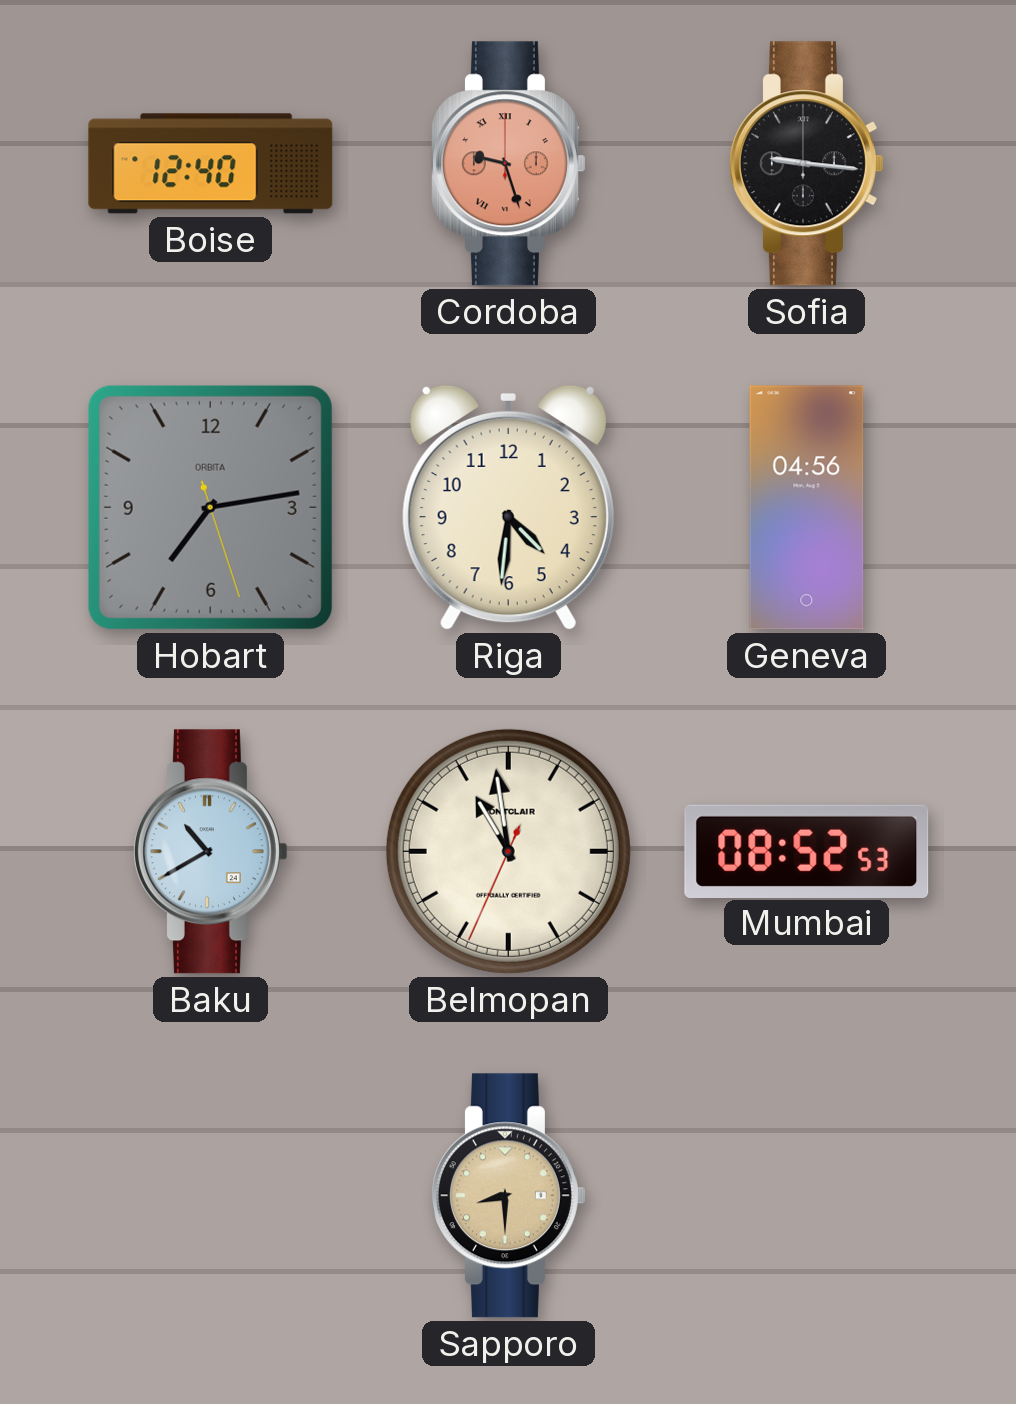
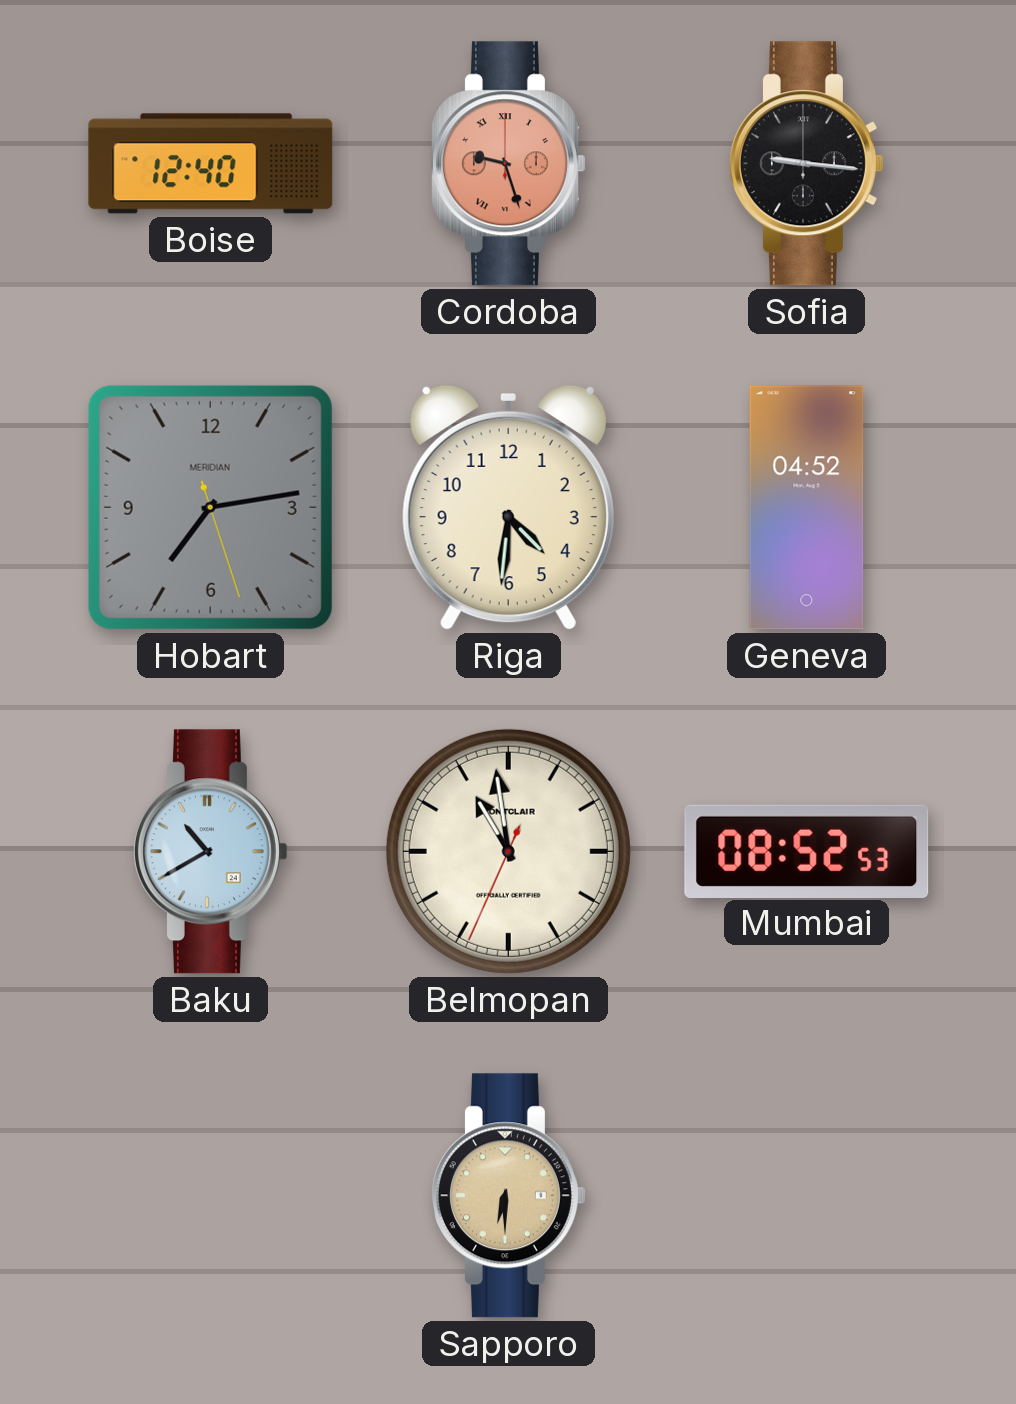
Hobart brand: ORBITA -> MERIDIAN (210, 507)
Geneva: 04:56 -> 04:52 (807, 508)
Sapporo: 8:30 -> 6:30 (508, 1196)
